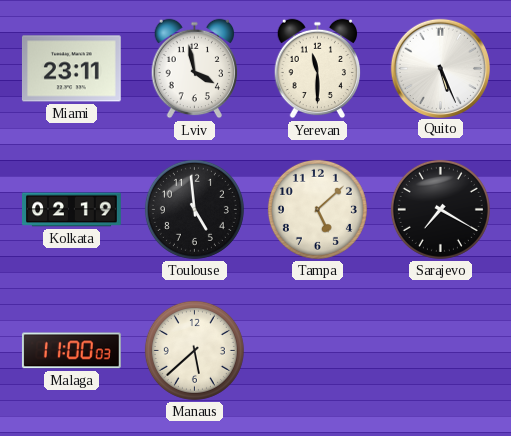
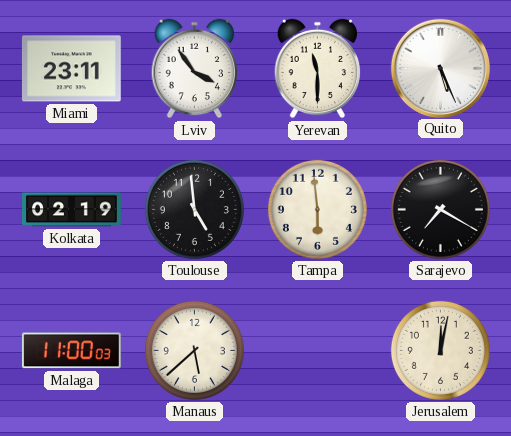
Lviv: 3:58 -> 3:54 (195, 69)
Tampa: 5:08 -> 5:59 (317, 209)
Jerusalem: none -> 12:02 (440, 350)
